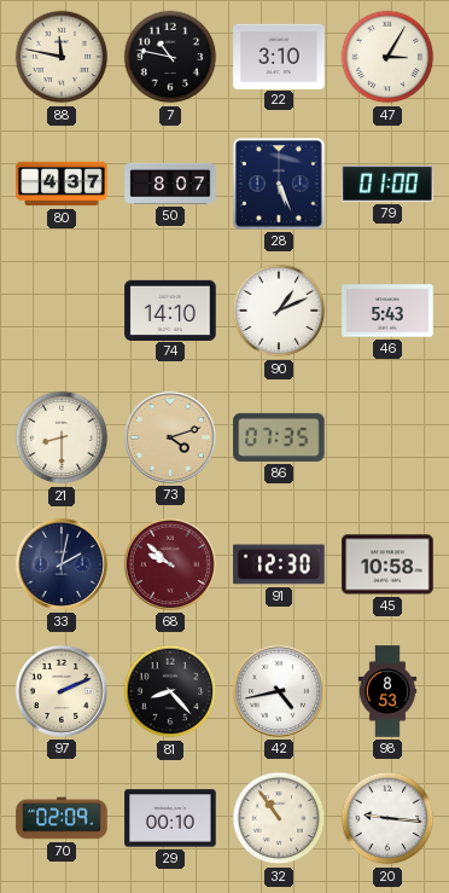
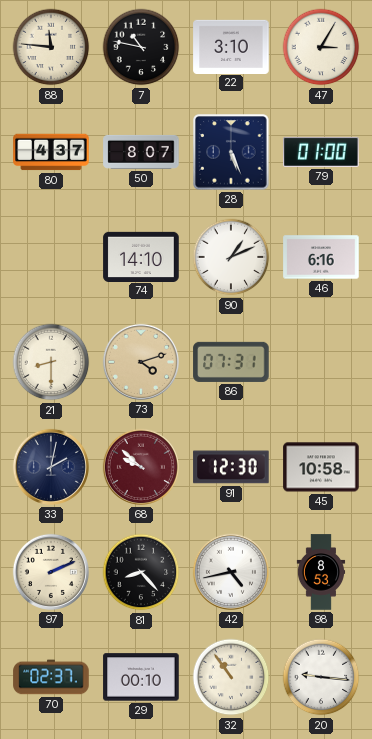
88: 11:47 -> 11:46 (51, 47)
46: 5:43 -> 6:16 (321, 257)
86: 07:35 -> 07:31 (231, 362)
70: 02:09 -> 02:37 (51, 677)
